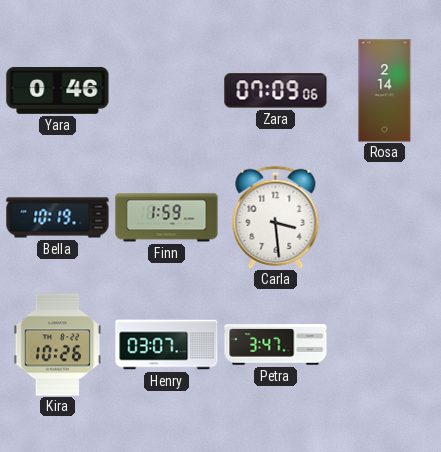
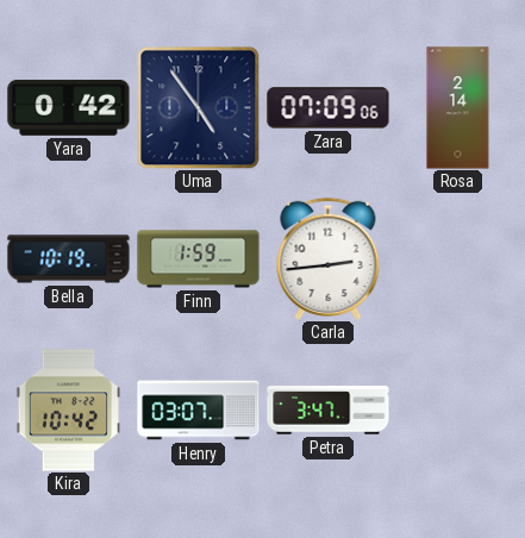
Yara: 0:46 -> 0:42 (69, 107)
Uma: none -> 4:54 (198, 107)
Carla: 3:29 -> 2:44 (329, 258)
Kira: 10:26 -> 10:42 (68, 411)
